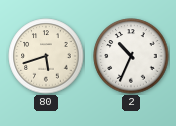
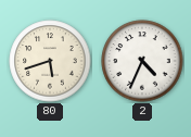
2: 10:34 -> 4:34 (142, 61)
